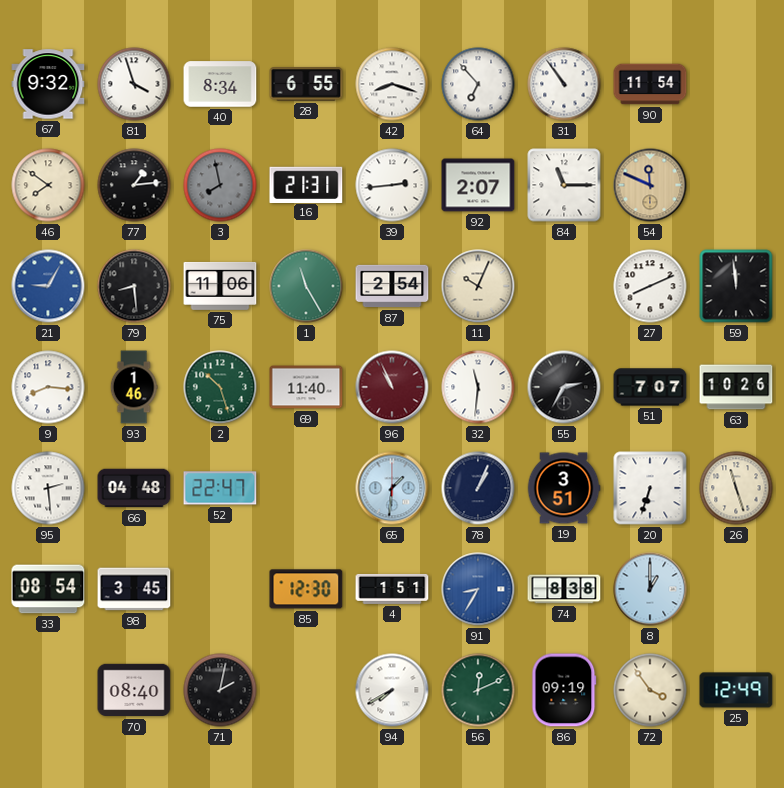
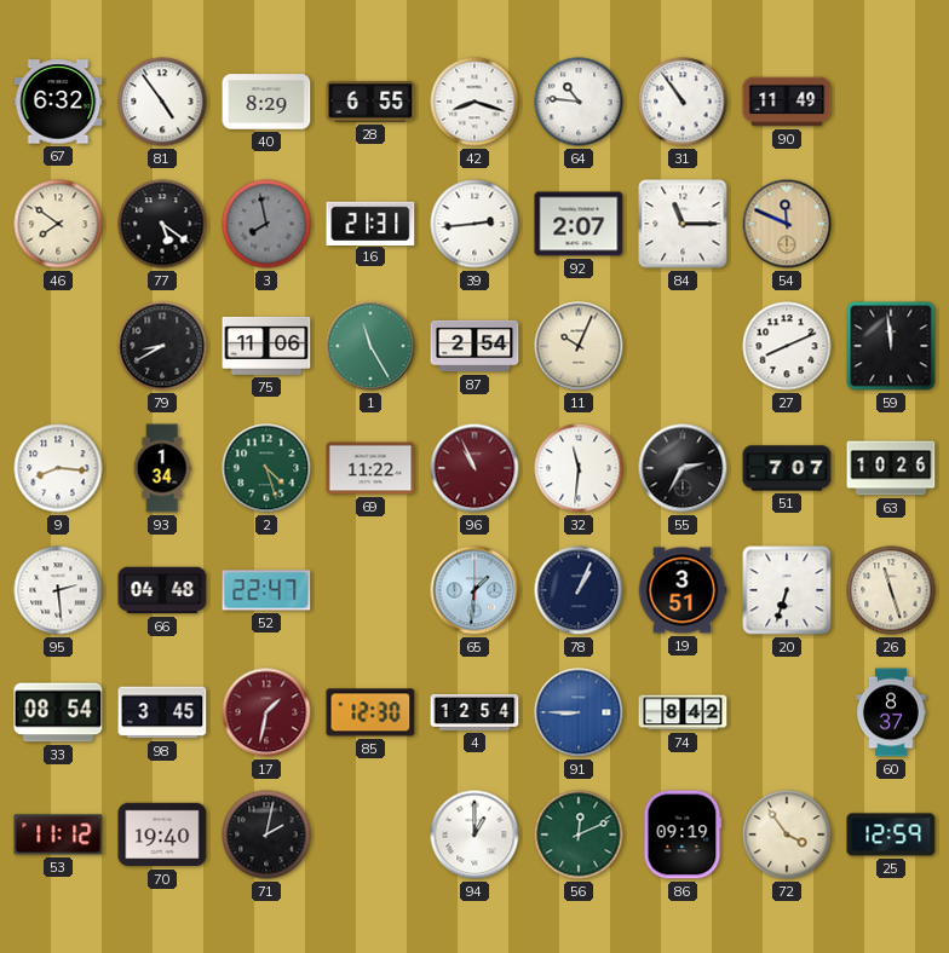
67: 9:32 -> 6:32 (58, 102)
81: 3:57 -> 4:54 (162, 102)
40: 8:34 -> 8:29 (266, 102)
64: 6:53 -> 10:46 (579, 102)
90: 11:54 -> 11:49 (787, 102)
77: 1:14 -> 5:21 (162, 224)
21: 9:05 -> none (48, 286)
79: 8:29 -> 8:40 (162, 346)
93: 1:46 -> 1:34 (162, 468)
2: 10:27 -> 4:27 (266, 468)
69: 11:40 -> 11:22 (370, 468)
17: none -> 1:32 (266, 712)
4: 1:51 -> 12:54 (475, 712)
91: 8:35 -> 8:45 (579, 712)
74: 8:38 -> 8:42 (683, 712)
8: 1:00 -> none (650, 589)
60: none -> 8:37 (891, 712)
53: none -> 11:12 (58, 834)
70: 08:40 -> 19:40 (162, 834)
94: 7:40 -> 1:00 (475, 834)
25: 12:49 -> 12:59 (891, 834)
